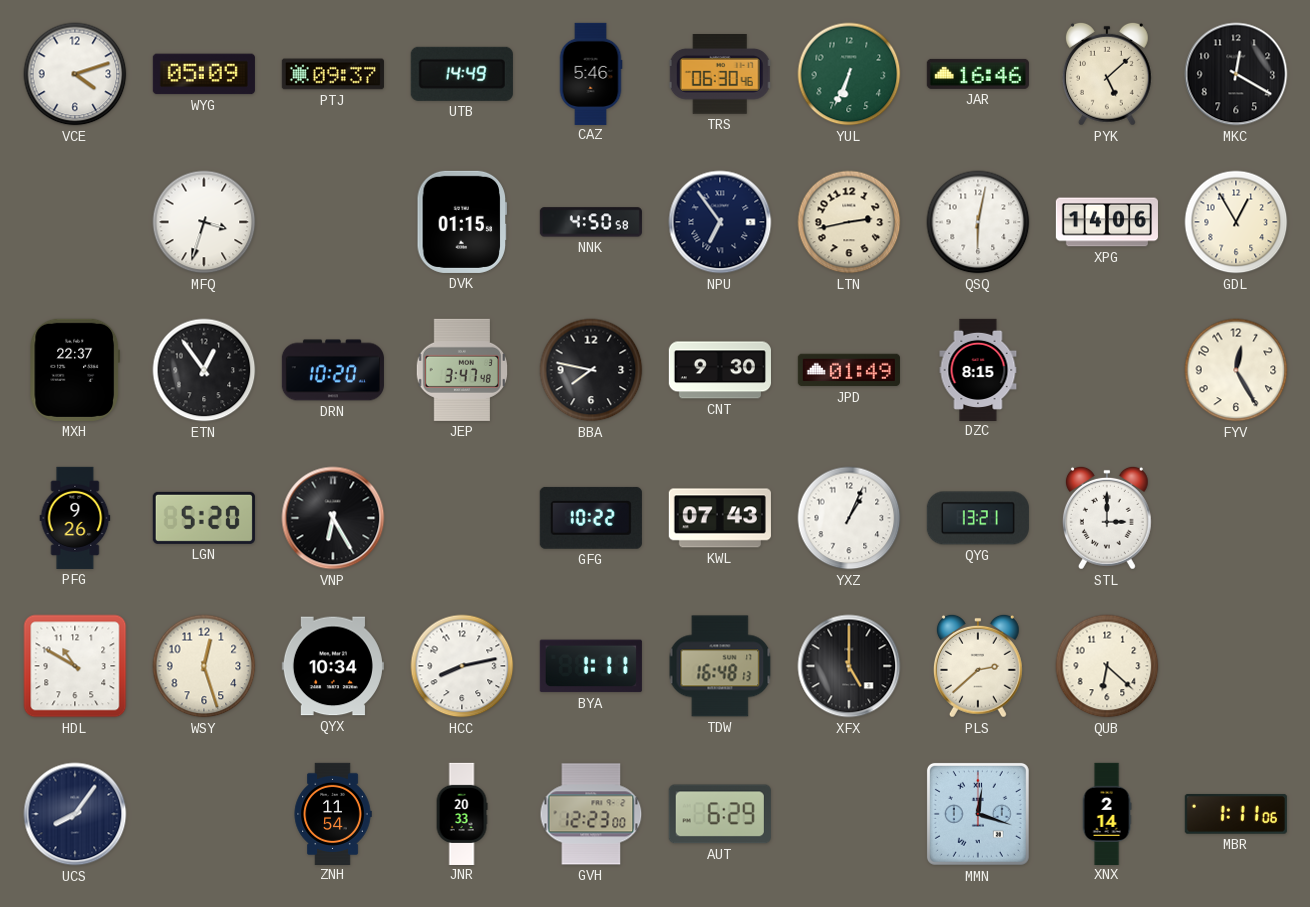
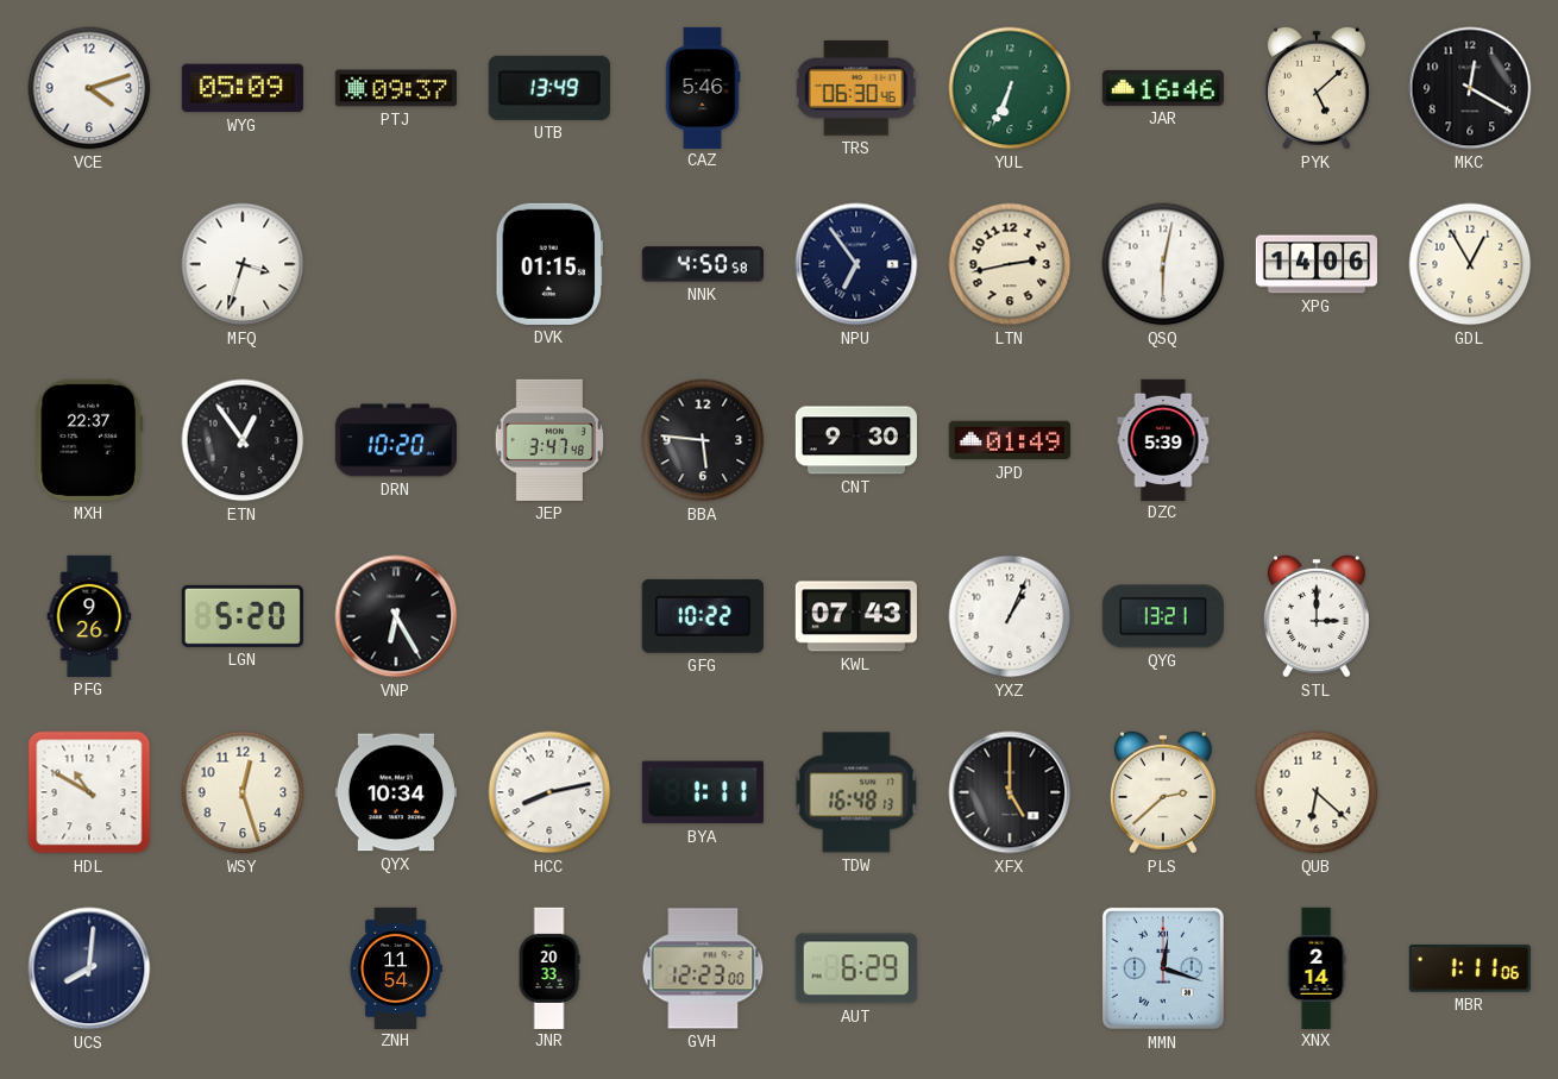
UTB: 14:49 -> 13:49 (549, 88)
BBA: 7:47 -> 5:46 (703, 440)
DZC: 8:15 -> 5:39 (1163, 439)
FYV: 12:25 -> none (1236, 370)
UCS: 8:06 -> 8:01 (89, 968)
